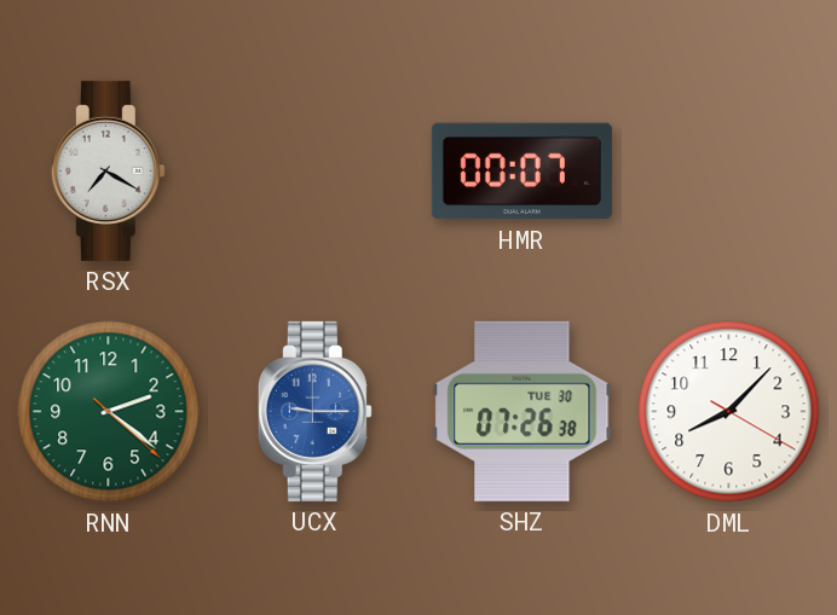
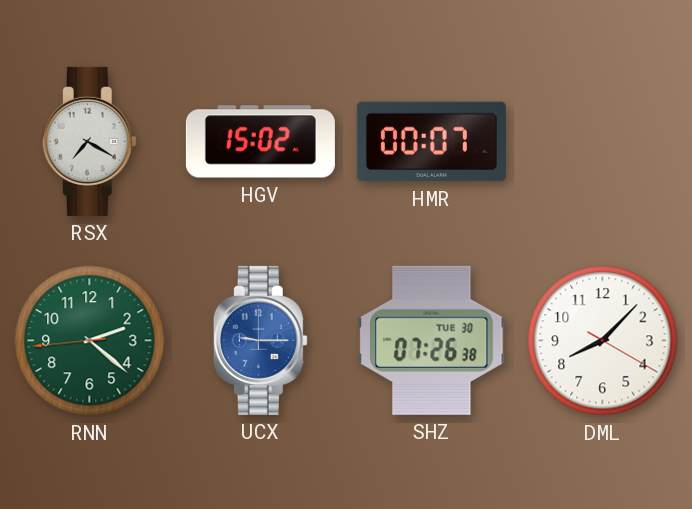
HGV: none -> 15:02 (260, 142)
RNN: 2:21:22 -> 2:21:44 (90, 341)
